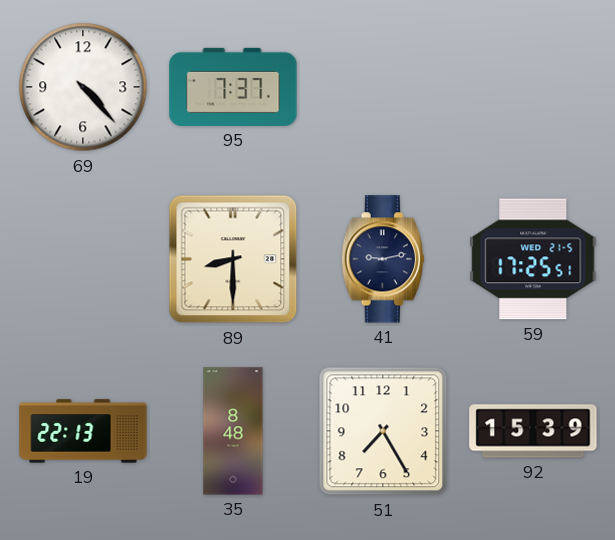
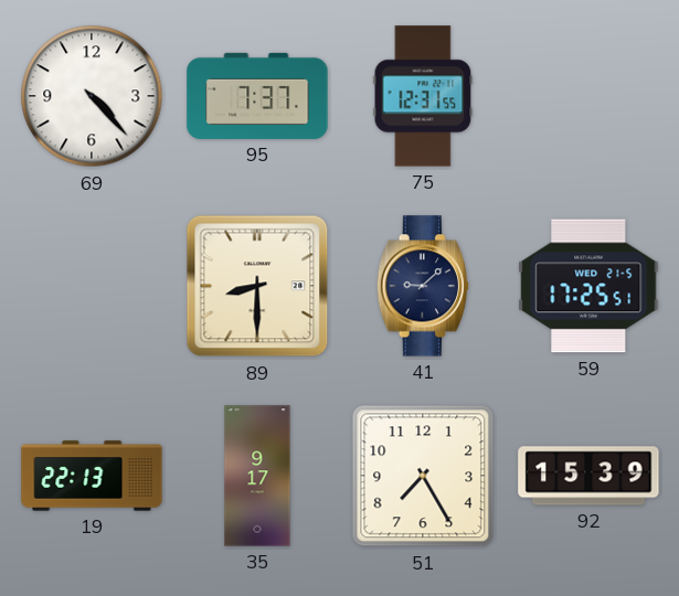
75: none -> 12:31 (423, 96)
41: 9:13 -> 9:08 (422, 286)
35: 8:48 -> 9:17 (257, 476)
